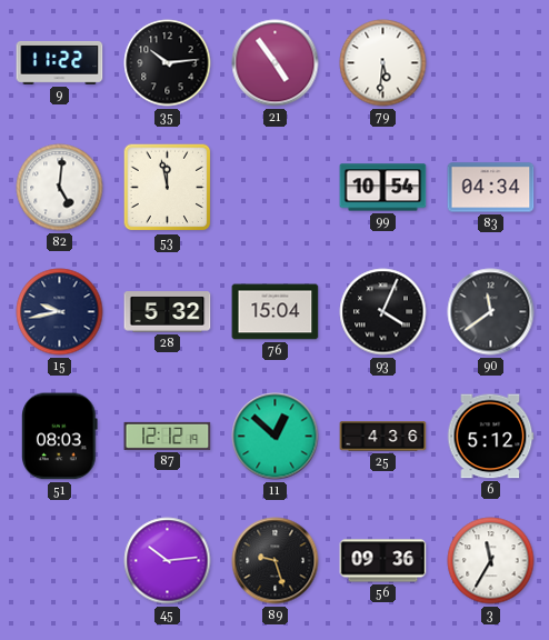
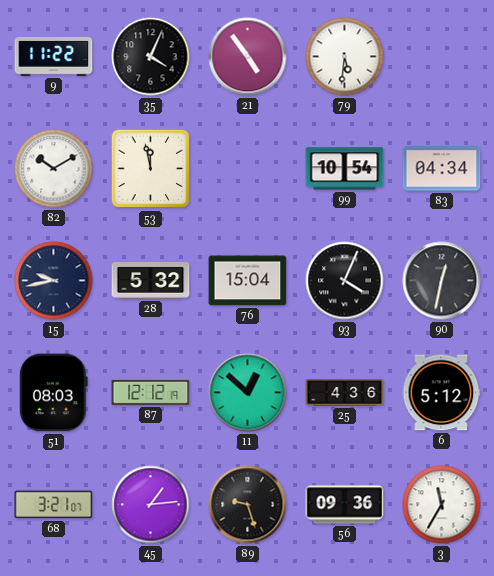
35: 10:14 -> 4:04 (151, 57)
82: 5:01 -> 10:10 (54, 169)
90: 11:39 -> 12:32 (442, 281)
68: none -> 3:21 (54, 505)
45: 10:14 -> 1:14 (151, 505)
